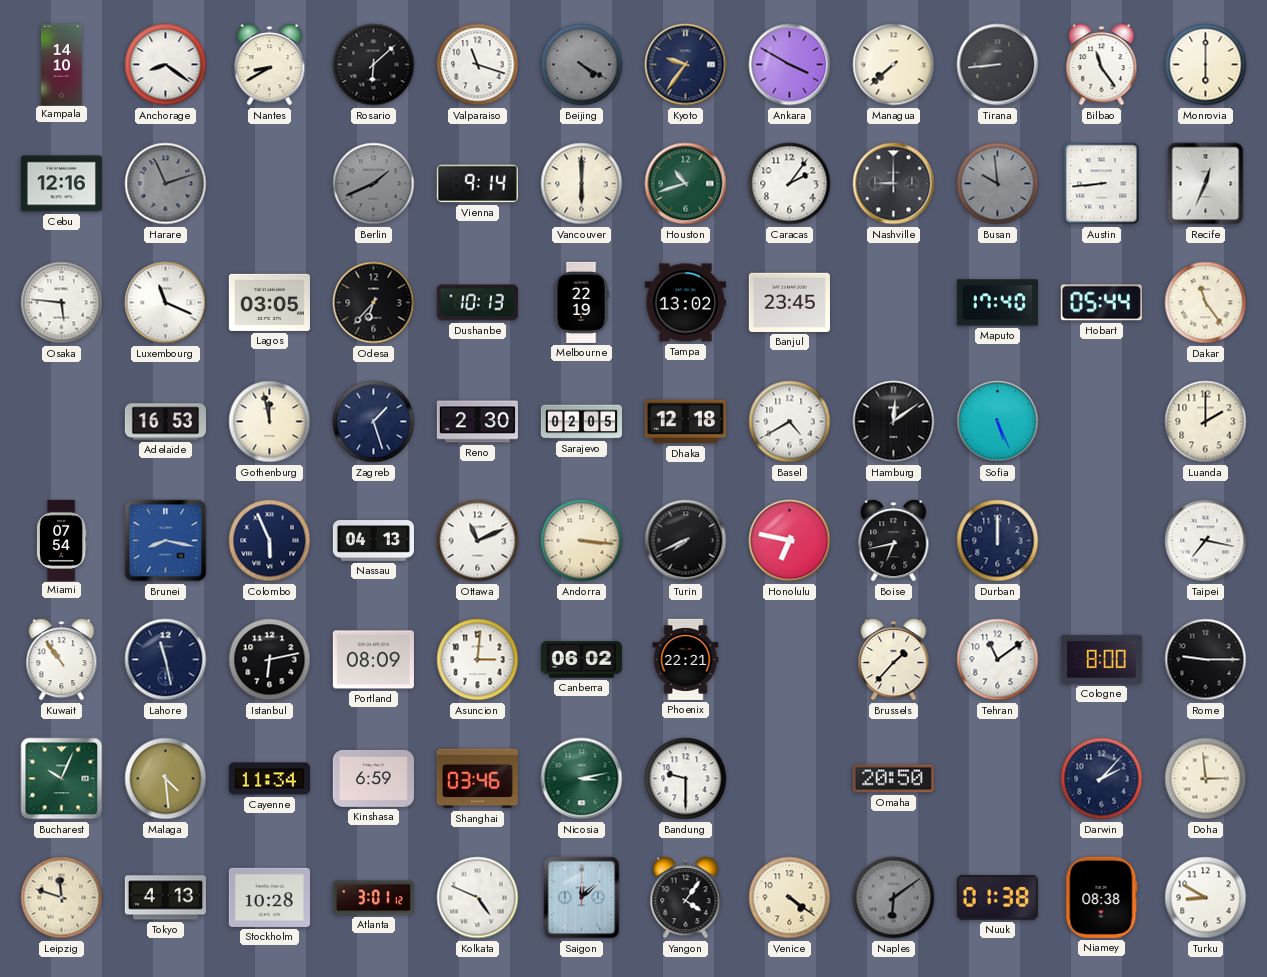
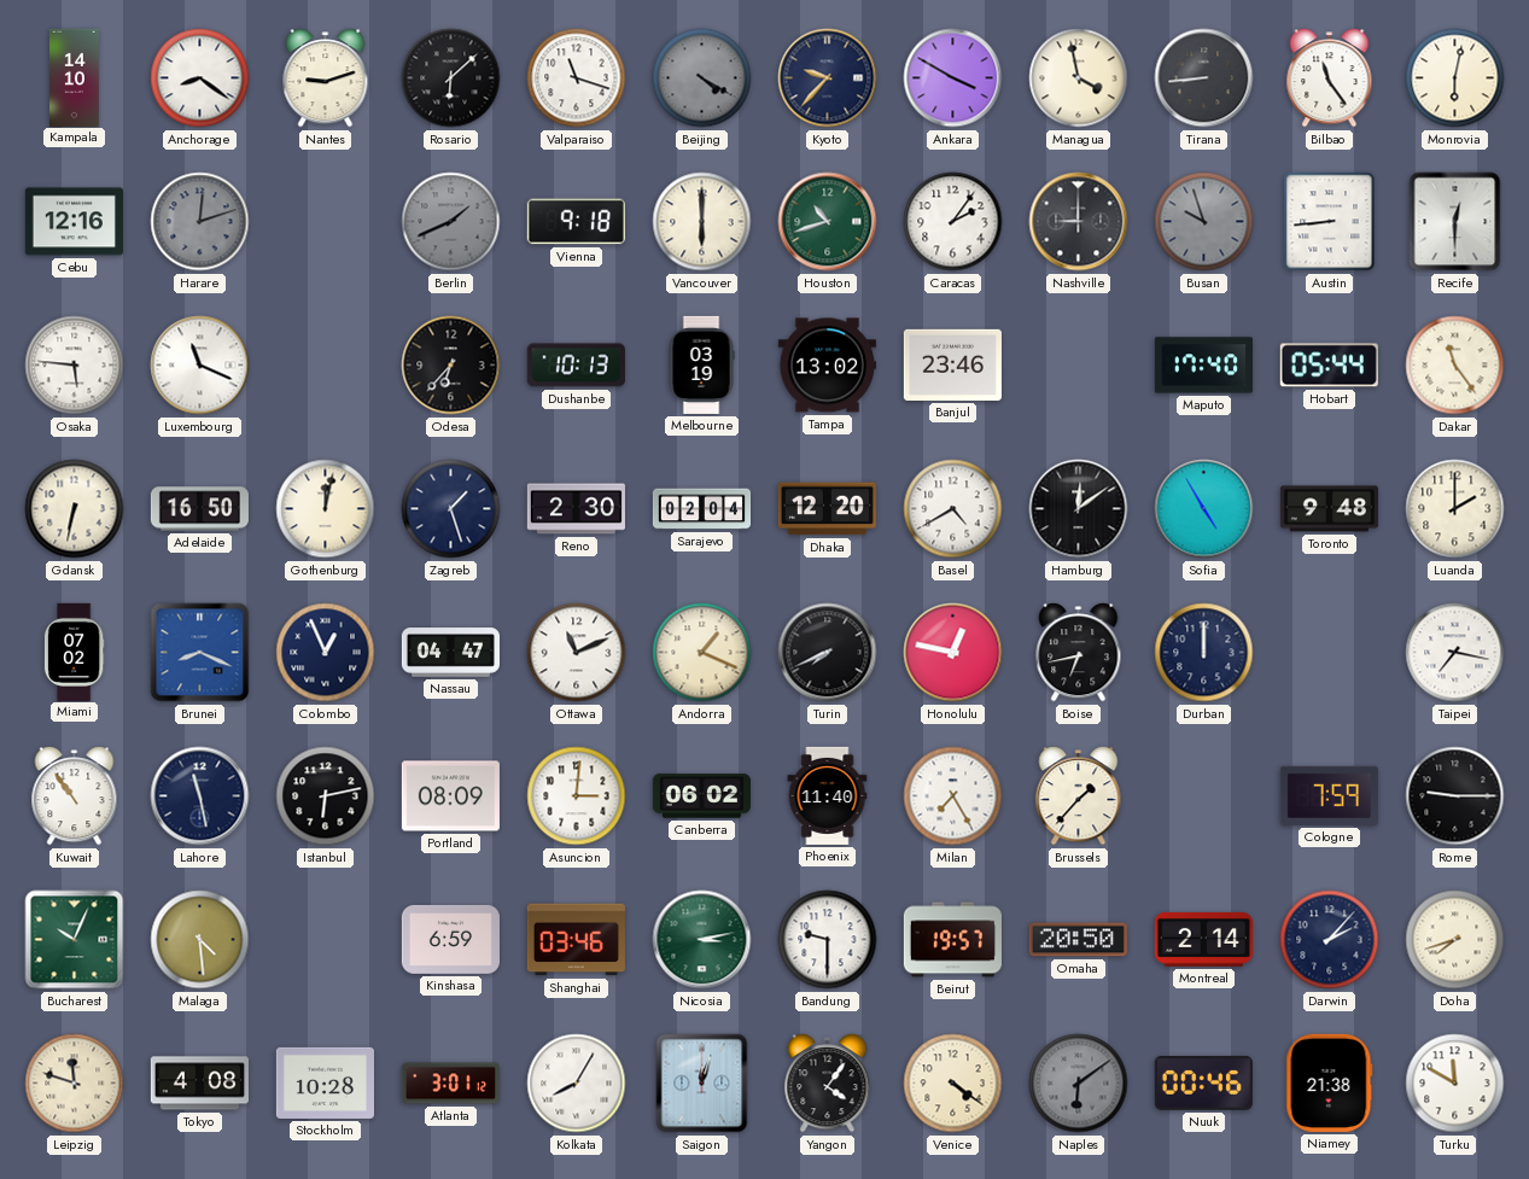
Nantes: 8:40 -> 9:12 (326, 78)
Kyoto: 9:36 -> 9:37 (828, 78)
Managua: 7:38 -> 3:58 (1079, 78)
Monrovia: 6:00 -> 6:02 (1455, 78)
Harare: 11:12 -> 12:12 (200, 222)
Vienna: 9:14 -> 9:18 (576, 222)
Busan: 9:59 -> 9:57 (1204, 222)
Recife: 12:34 -> 12:30 (1455, 222)
Lagos: 03:05 -> none (269, 302)
Melbourne: 22:19 -> 03:19 (701, 364)
Banjul: 23:45 -> 23:46 (952, 364)
Gdansk: none -> 6:32 (75, 509)
Adelaide: 16:53 -> 16:50 (199, 509)
Gothenburg: 11:58 -> 12:02 (326, 509)
Sarajevo: 02:05 -> 02:04 (701, 509)
Dhaka: 12:18 -> 12:20 (827, 509)
Sofia: 5:26 -> 4:55 (1204, 509)
Toronto: none -> 9:48 (1329, 509)
Miami: 07:54 -> 07:02 (74, 652)
Brunei: 8:17 -> 8:19 (200, 653)
Colombo: 5:56 -> 12:56 (326, 653)
Nassau: 04:13 -> 04:47 (450, 653)
Andorra: 3:16 -> 1:19 (702, 653)
Honolulu: 6:47 -> 12:47 (953, 653)
Phoenix: 22:21 -> 11:40 (828, 795)
Milan: none -> 7:25 (953, 796)
Tehran: 11:09 -> none (998, 660)
Cologne: 8:00 -> 7:59 (1329, 795)
Cayenne: 11:34 -> none (269, 779)
Beirut: none -> 19:57 (952, 940)
Montreal: none -> 2:14 (1203, 939)
Doha: 2:59 -> 7:42 (1455, 940)
Tokyo: 4:13 -> 4:08 (199, 1084)
Kolkata: 4:49 -> 8:05 (577, 1084)
Saigon: 12:08 -> 12:03 (702, 1084)
Nuuk: 01:38 -> 00:46 (1203, 1084)
Niamey: 08:38 -> 21:38 (1330, 1082)
Turku: 8:50 -> 11:50 (1455, 1084)
